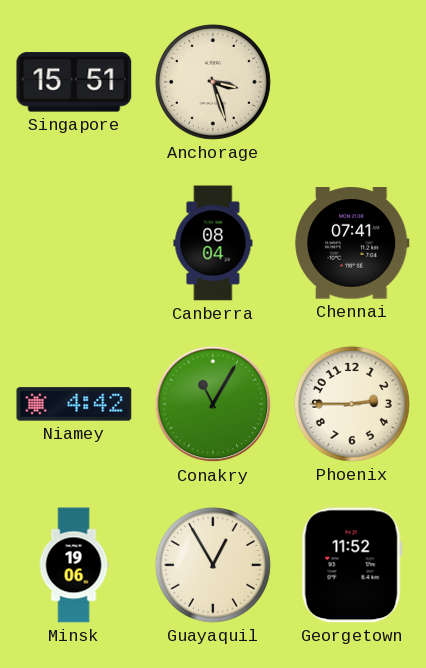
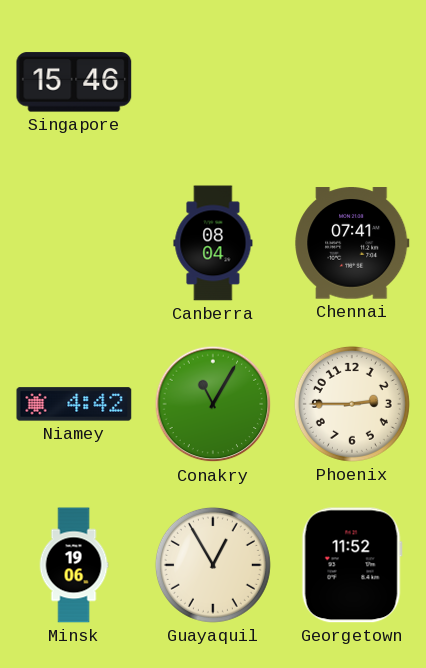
Singapore: 15:51 -> 15:46 (74, 82)
Anchorage: 3:27 -> none (213, 82)
